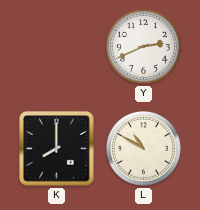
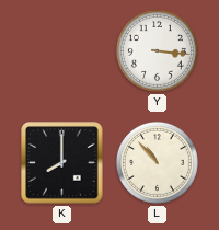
Y: 2:41 -> 3:16 (157, 50)
L: 10:50 -> 10:53 (157, 162)
